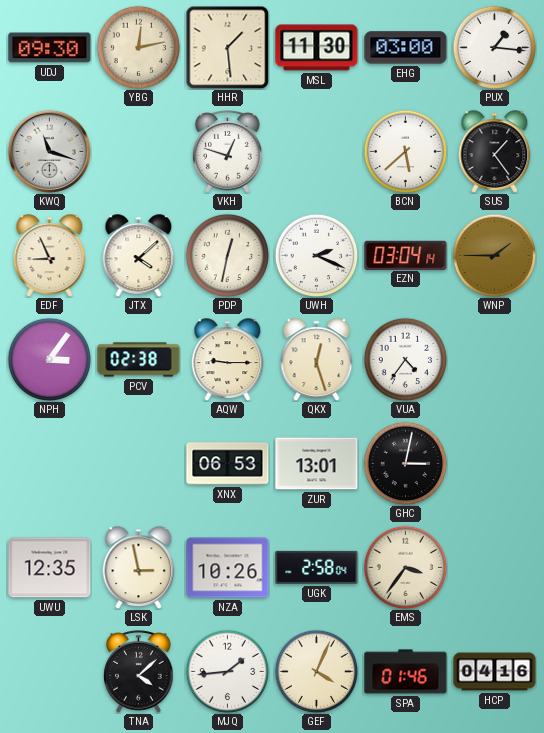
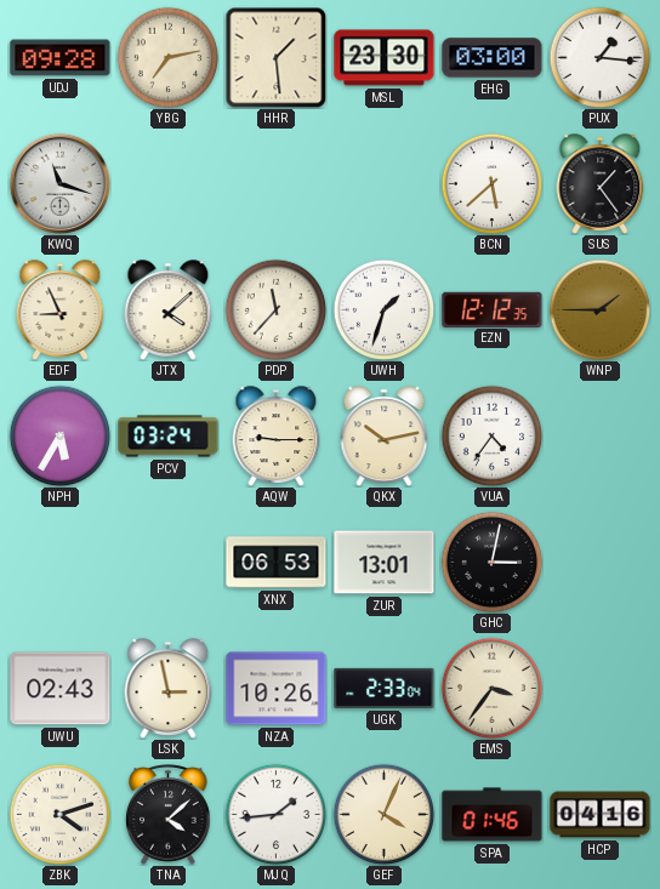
UDJ: 09:30 -> 09:28 (61, 58)
YBG: 12:13 -> 7:13 (167, 57)
MSL: 11:30 -> 23:30 (385, 58)
VKH: 12:48 -> none (228, 152)
PDP: 12:32 -> 11:37 (275, 309)
UWH: 2:19 -> 1:33 (383, 309)
EZN: 03:04 -> 12:12 (493, 309)
NPH: 3:06 -> 5:35 (59, 435)
PCV: 02:38 -> 03:24 (169, 437)
QKX: 12:27 -> 10:13 (385, 437)
UWU: 12:35 -> 02:43 (61, 689)
UGK: 2:58 -> 2:33 (385, 688)
ZBK: none -> 4:12 (59, 814)
